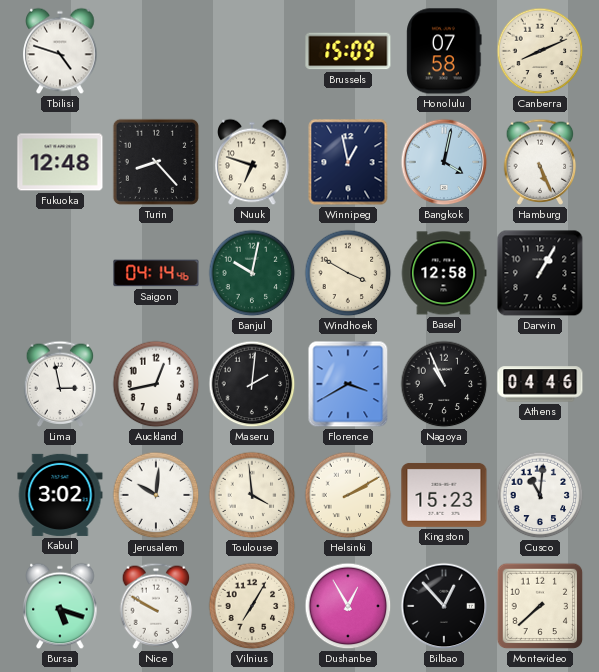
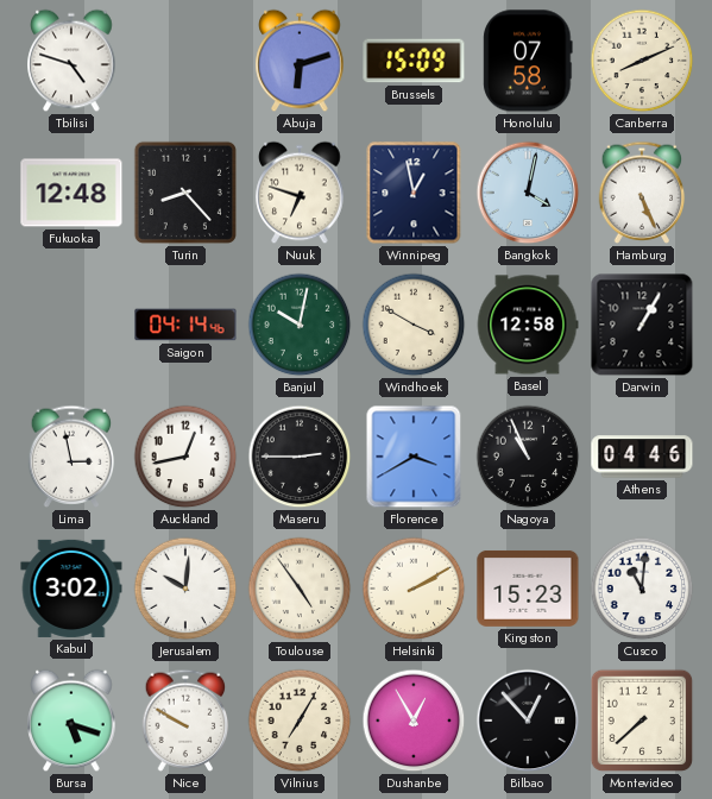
Abuja: none -> 6:12 (300, 61)
Maseru: 2:01 -> 2:45 (300, 457)
Toulouse: 3:59 -> 4:54 (300, 589)
